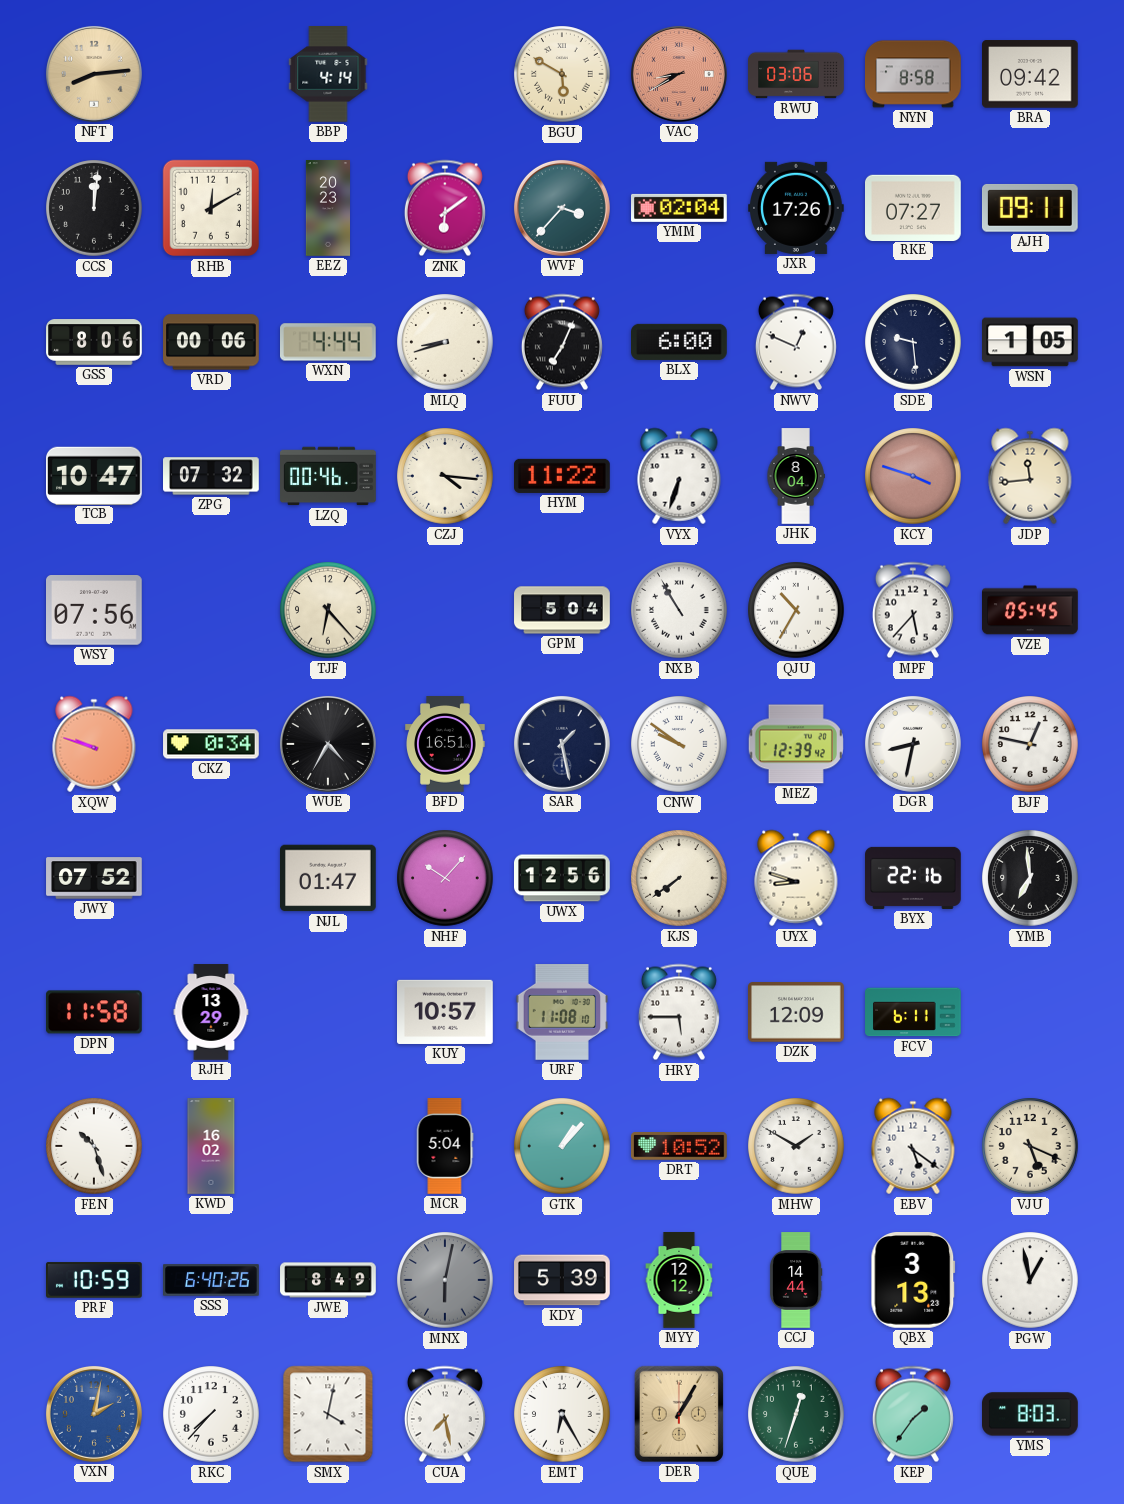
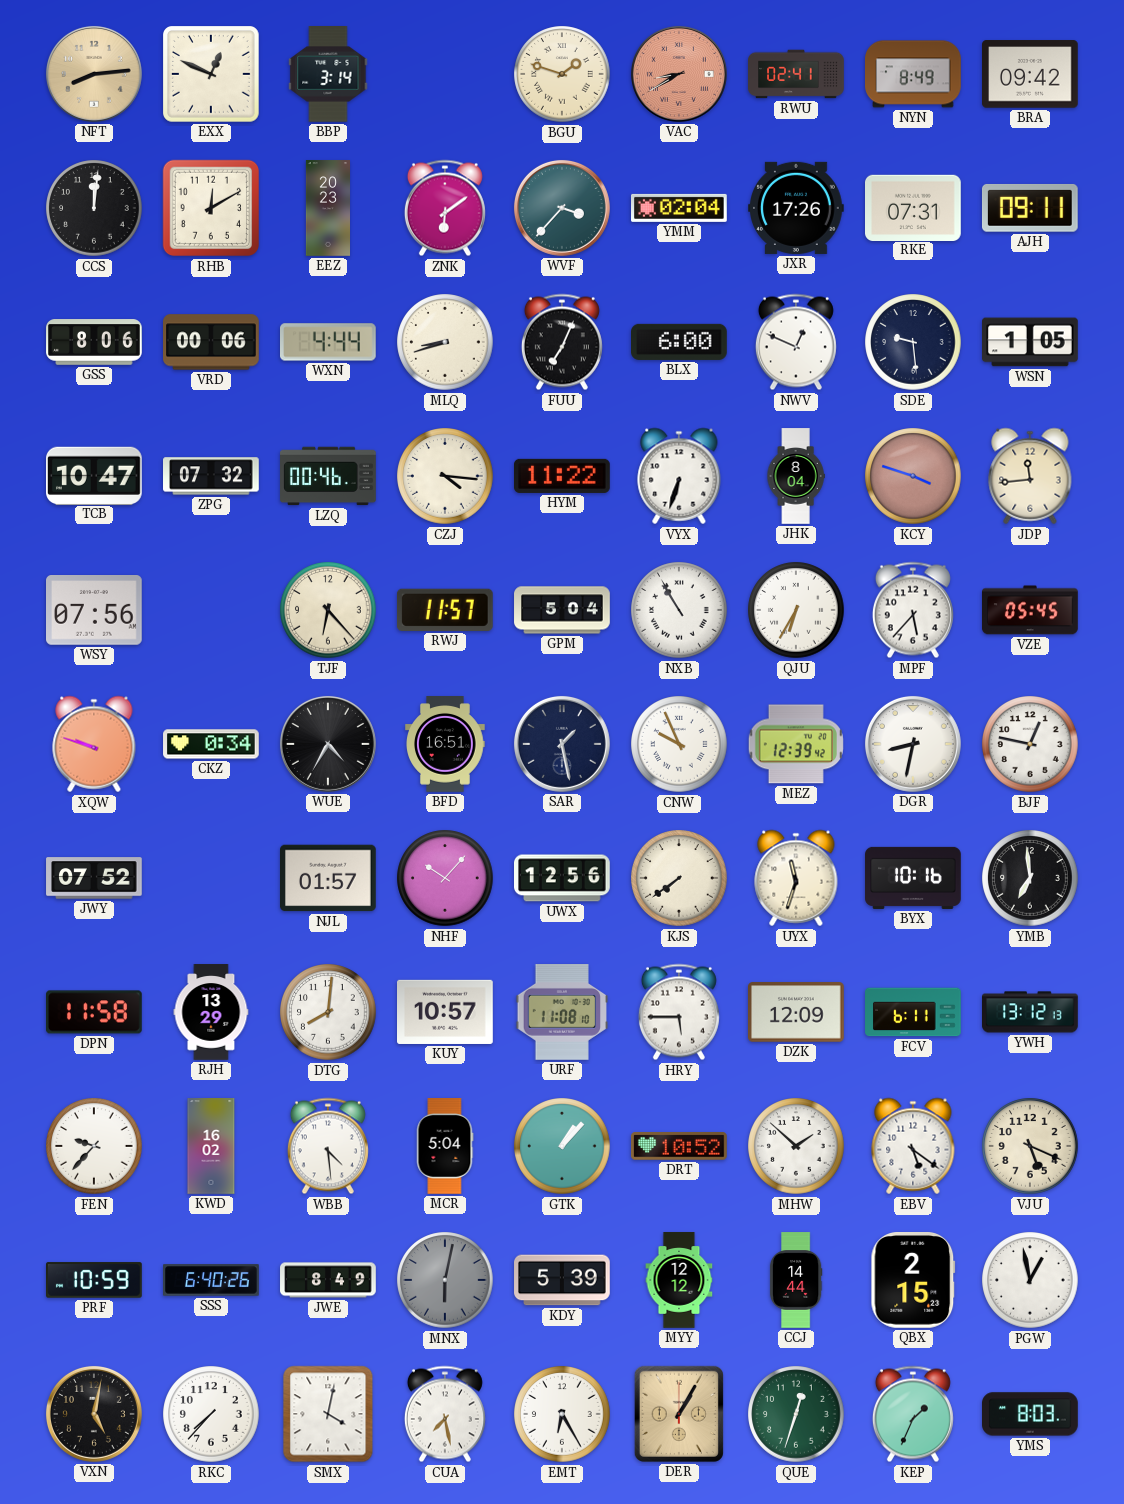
EXX: none -> 12:49 (212, 75)
BBP: 4:14 -> 3:14 (328, 75)
BGU: 5:50 -> 1:48 (562, 74)
RWU: 03:06 -> 02:41 (796, 74)
NYN: 8:58 -> 8:49 (914, 74)
RKE: 07:27 -> 07:31 (914, 207)
RWJ: none -> 11:57 (445, 610)
QJU: 10:35 -> 6:35 (796, 610)
CNW: 9:51 -> 9:56 (679, 744)
NJL: 01:47 -> 01:57 (329, 878)
UYX: 8:48 -> 11:33 (796, 878)
BYX: 22:16 -> 10:16 (913, 878)
DTG: none -> 8:01 (328, 1012)
YWH: none -> 13:12 (1030, 1012)
FEN: 10:27 -> 9:37 (94, 1146)
WBB: none -> 4:29 (328, 1146)
MHW: 1:50 -> 1:52 (796, 1146)
QBX: 3:13 -> 2:15 (913, 1281)
VXN: 2:02 -> 5:02 (94, 1414)
VXN dial: blue -> black (94, 1414)
KEP: 1:36 -> 1:34 (913, 1414)
